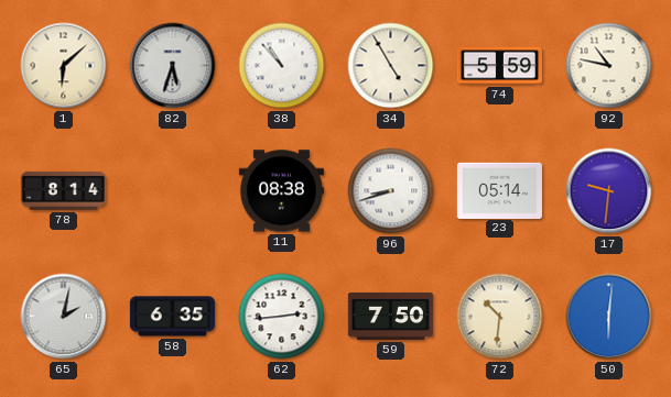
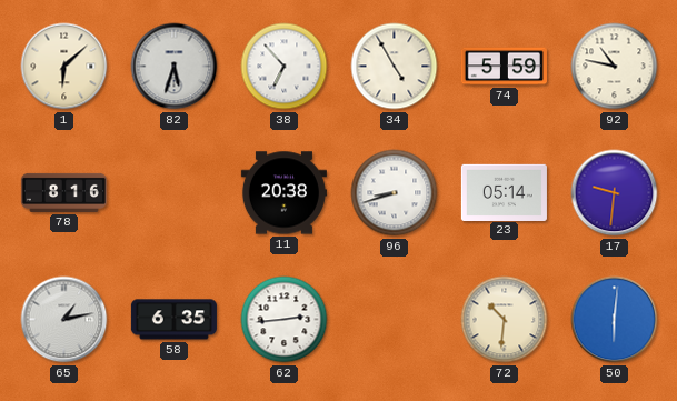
38: 10:53 -> 6:53 (285, 67)
78: 8:14 -> 8:16 (63, 192)
11: 08:38 -> 20:38 (283, 193)
65: 2:02 -> 1:13 (64, 320)
59: 7:50 -> none (390, 316)
